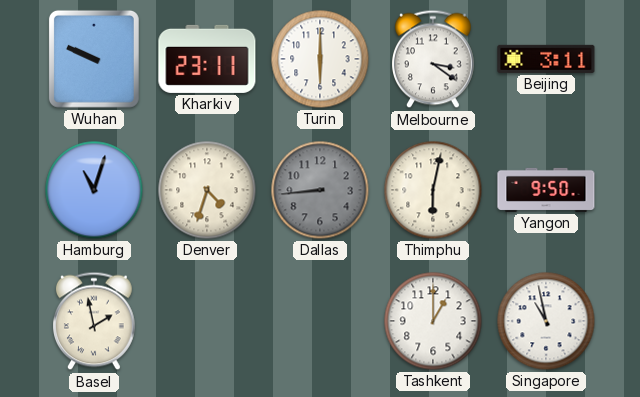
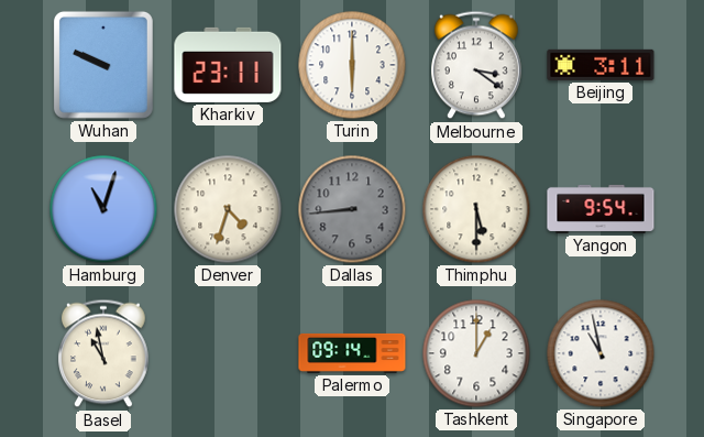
Thimphu: 6:02 -> 5:30 (476, 209)
Yangon: 9:50 -> 9:54 (601, 209)
Basel: 1:58 -> 10:58 (105, 353)
Palermo: none -> 09:14 (352, 353)
